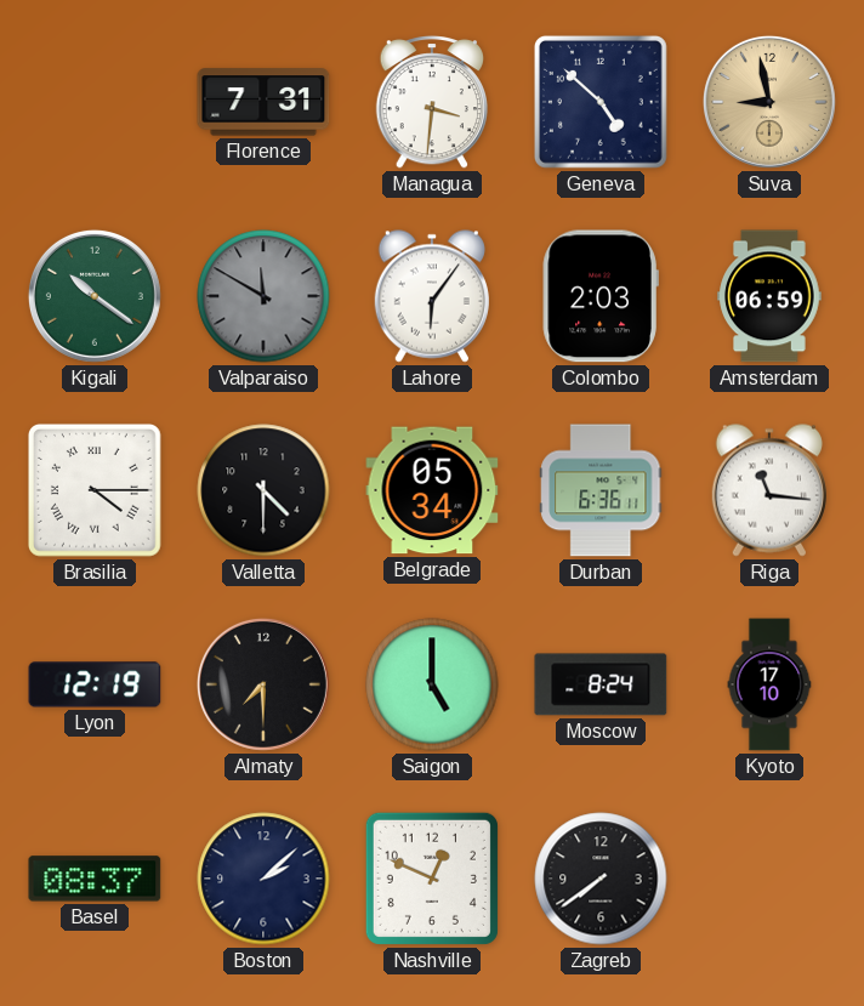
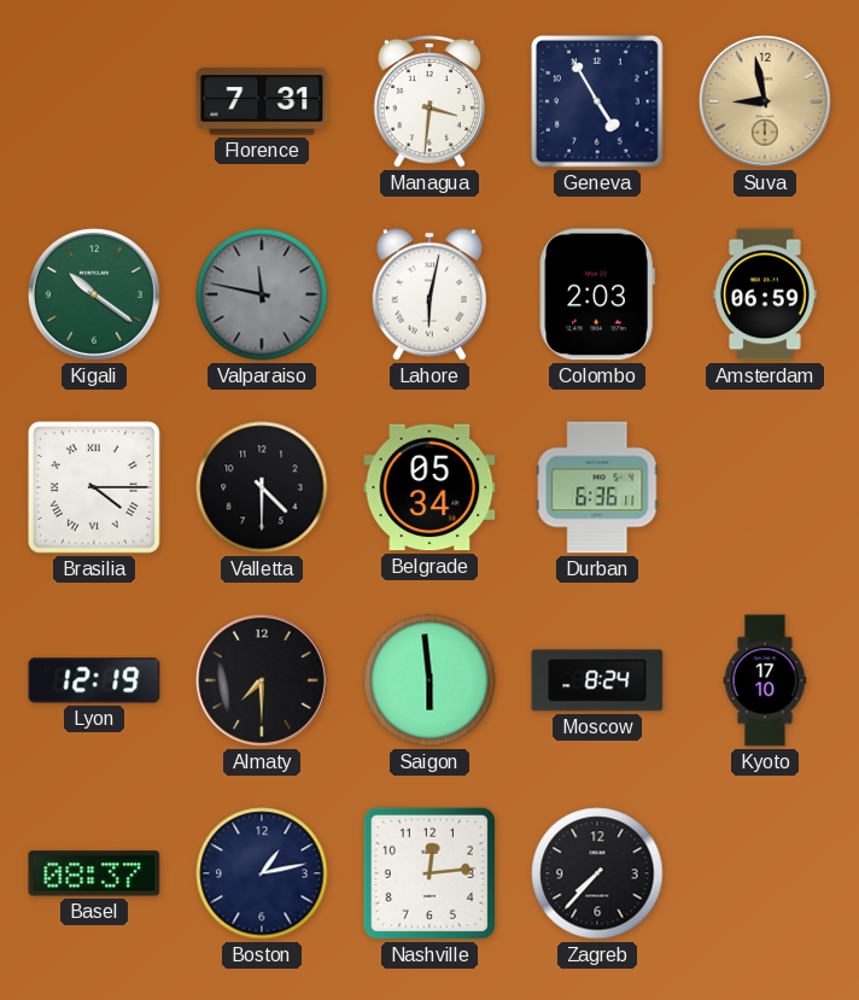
Geneva: 4:52 -> 4:55 (597, 101)
Valparaiso: 11:50 -> 11:47 (262, 294)
Lahore: 6:06 -> 6:02 (429, 294)
Riga: 11:16 -> none (769, 490)
Saigon: 5:00 -> 5:59 (429, 680)
Boston: 2:08 -> 1:13 (262, 873)
Nashville: 12:49 -> 12:14 (429, 873)
Zagreb: 7:39 -> 7:37 (597, 873)
